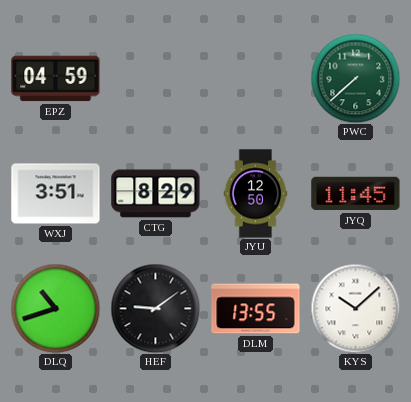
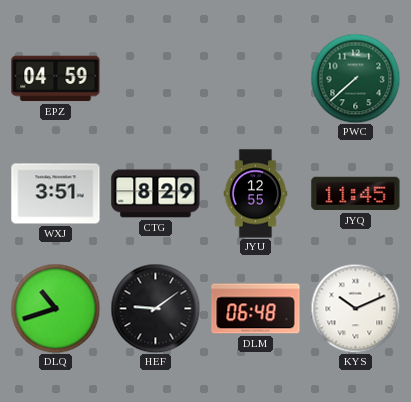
JYU: 12:50 -> 12:55 (256, 194)
DLM: 13:55 -> 06:48 (256, 309)
KYS: 10:08 -> 10:11 (355, 308)
